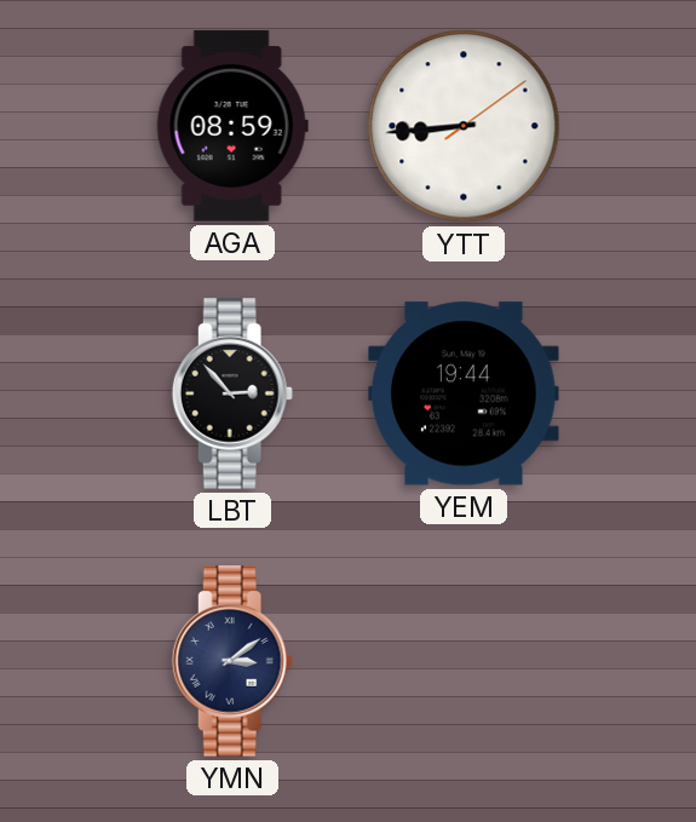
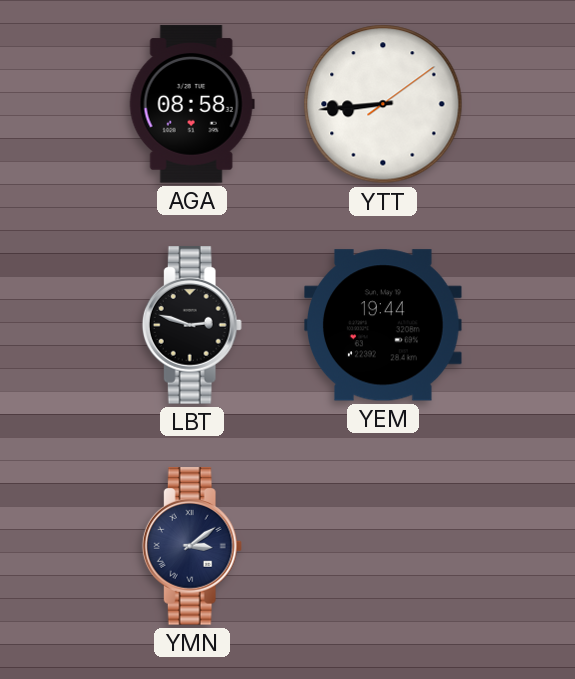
AGA: 08:59 -> 08:58 (192, 104)
LBT: 2:53 -> 2:48 (192, 325)
